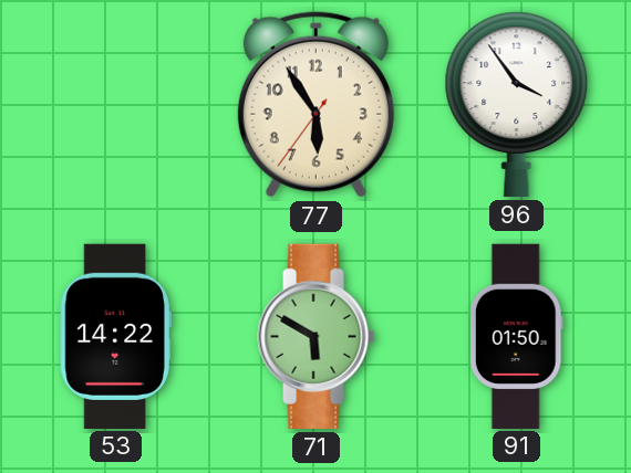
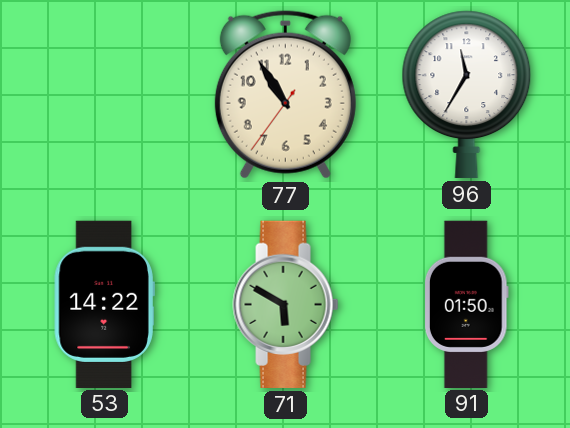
77: 5:54 -> 10:54 (285, 95)
96: 3:54 -> 11:35 (467, 94)
